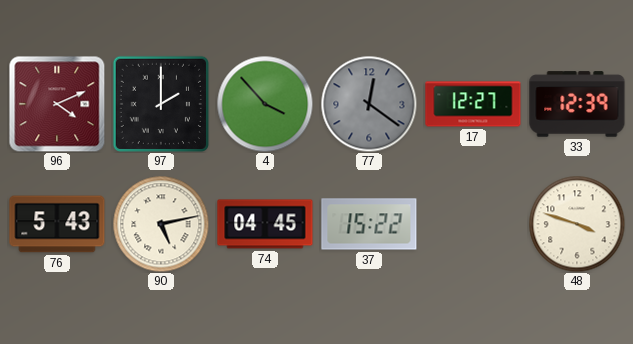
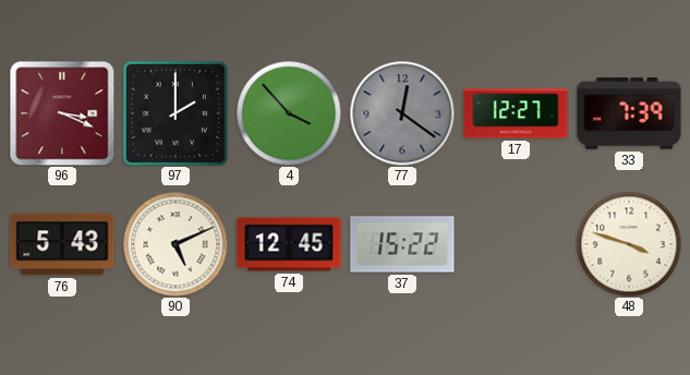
96: 4:11 -> 3:19 (62, 113)
33: 12:39 -> 7:39 (629, 113)
90: 5:13 -> 5:11 (175, 244)
74: 04:45 -> 12:45 (289, 244)
